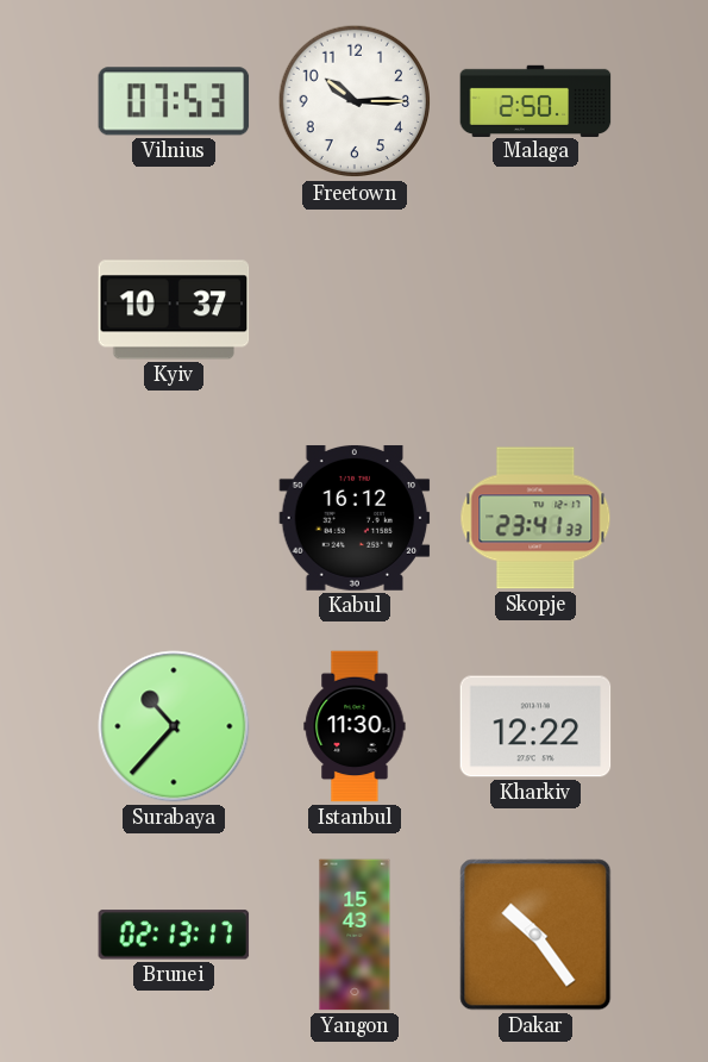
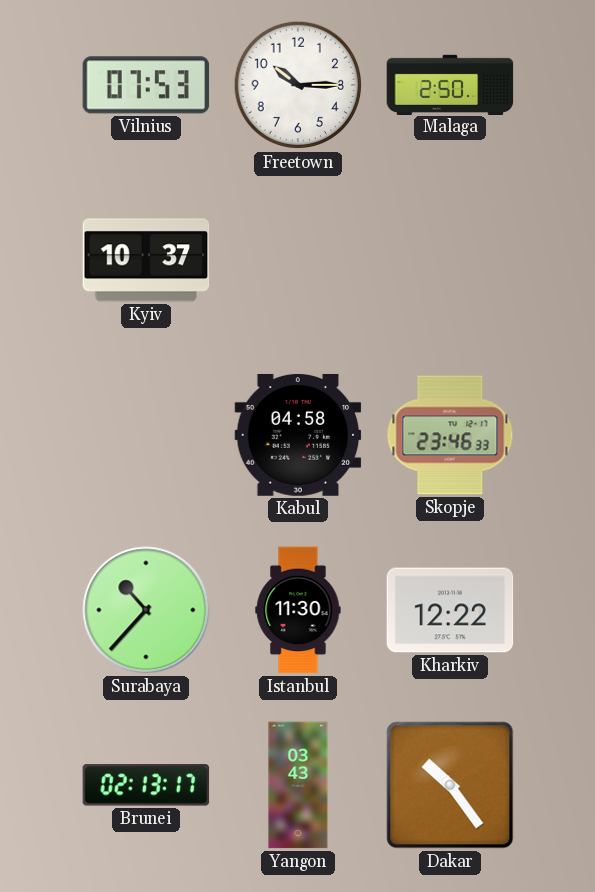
Kabul: 16:12 -> 04:58 (298, 435)
Skopje: 23:41 -> 23:46 (450, 435)
Yangon: 15:43 -> 03:43 (298, 785)
